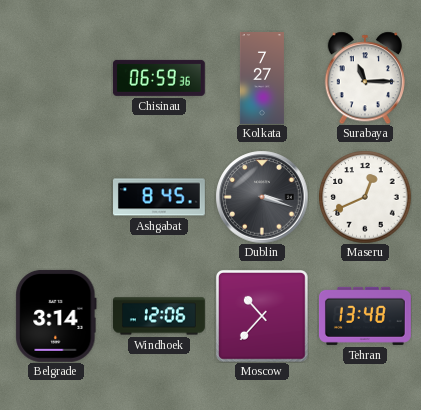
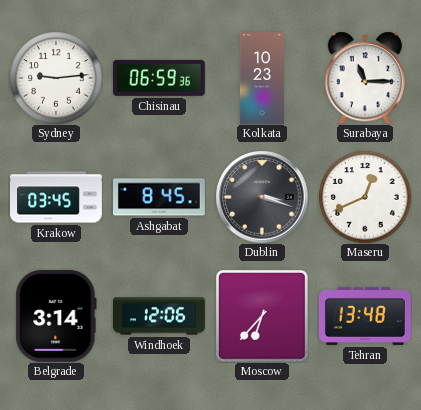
Sydney: none -> 9:14 (56, 78)
Kolkata: 7:27 -> 10:23 (262, 79)
Krakow: none -> 03:45 (57, 197)
Moscow: 10:37 -> 6:37 (262, 316)
